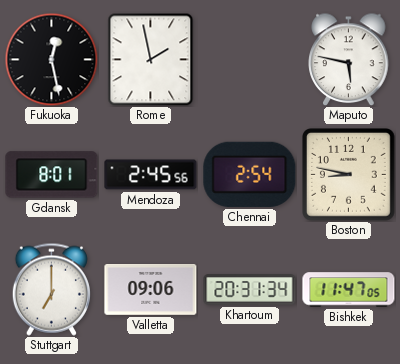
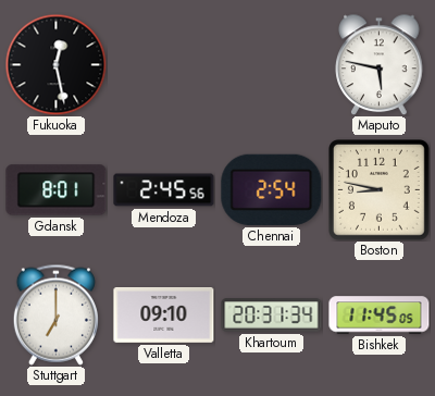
Rome: 1:58 -> none (151, 59)
Valletta: 09:06 -> 09:10 (164, 315)
Bishkek: 11:47 -> 11:45 (380, 315)
